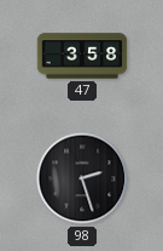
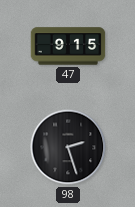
47: 3:58 -> 9:15 (68, 46)
